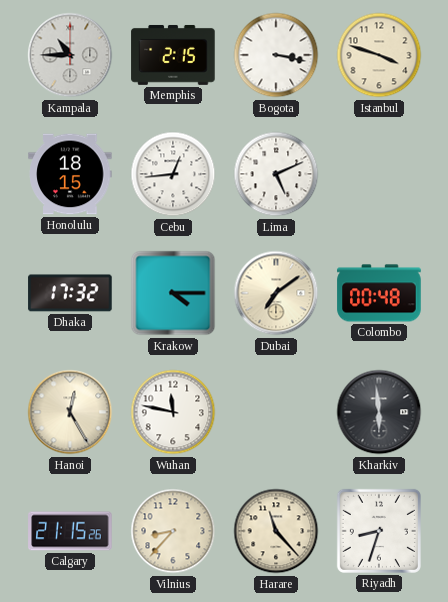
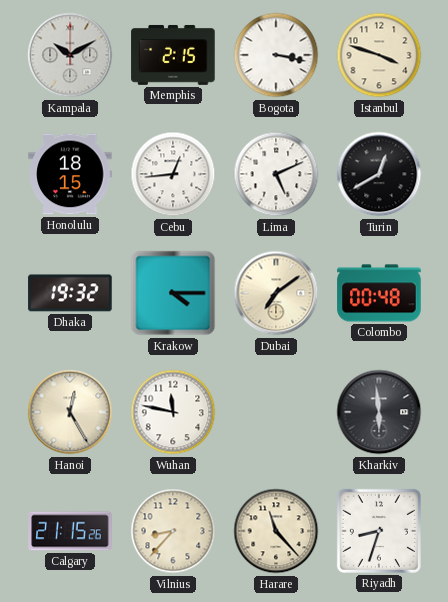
Kampala: 10:45 -> 10:10 (70, 55)
Turin: none -> 12:40 (379, 174)
Dhaka: 17:32 -> 19:32 (70, 293)
